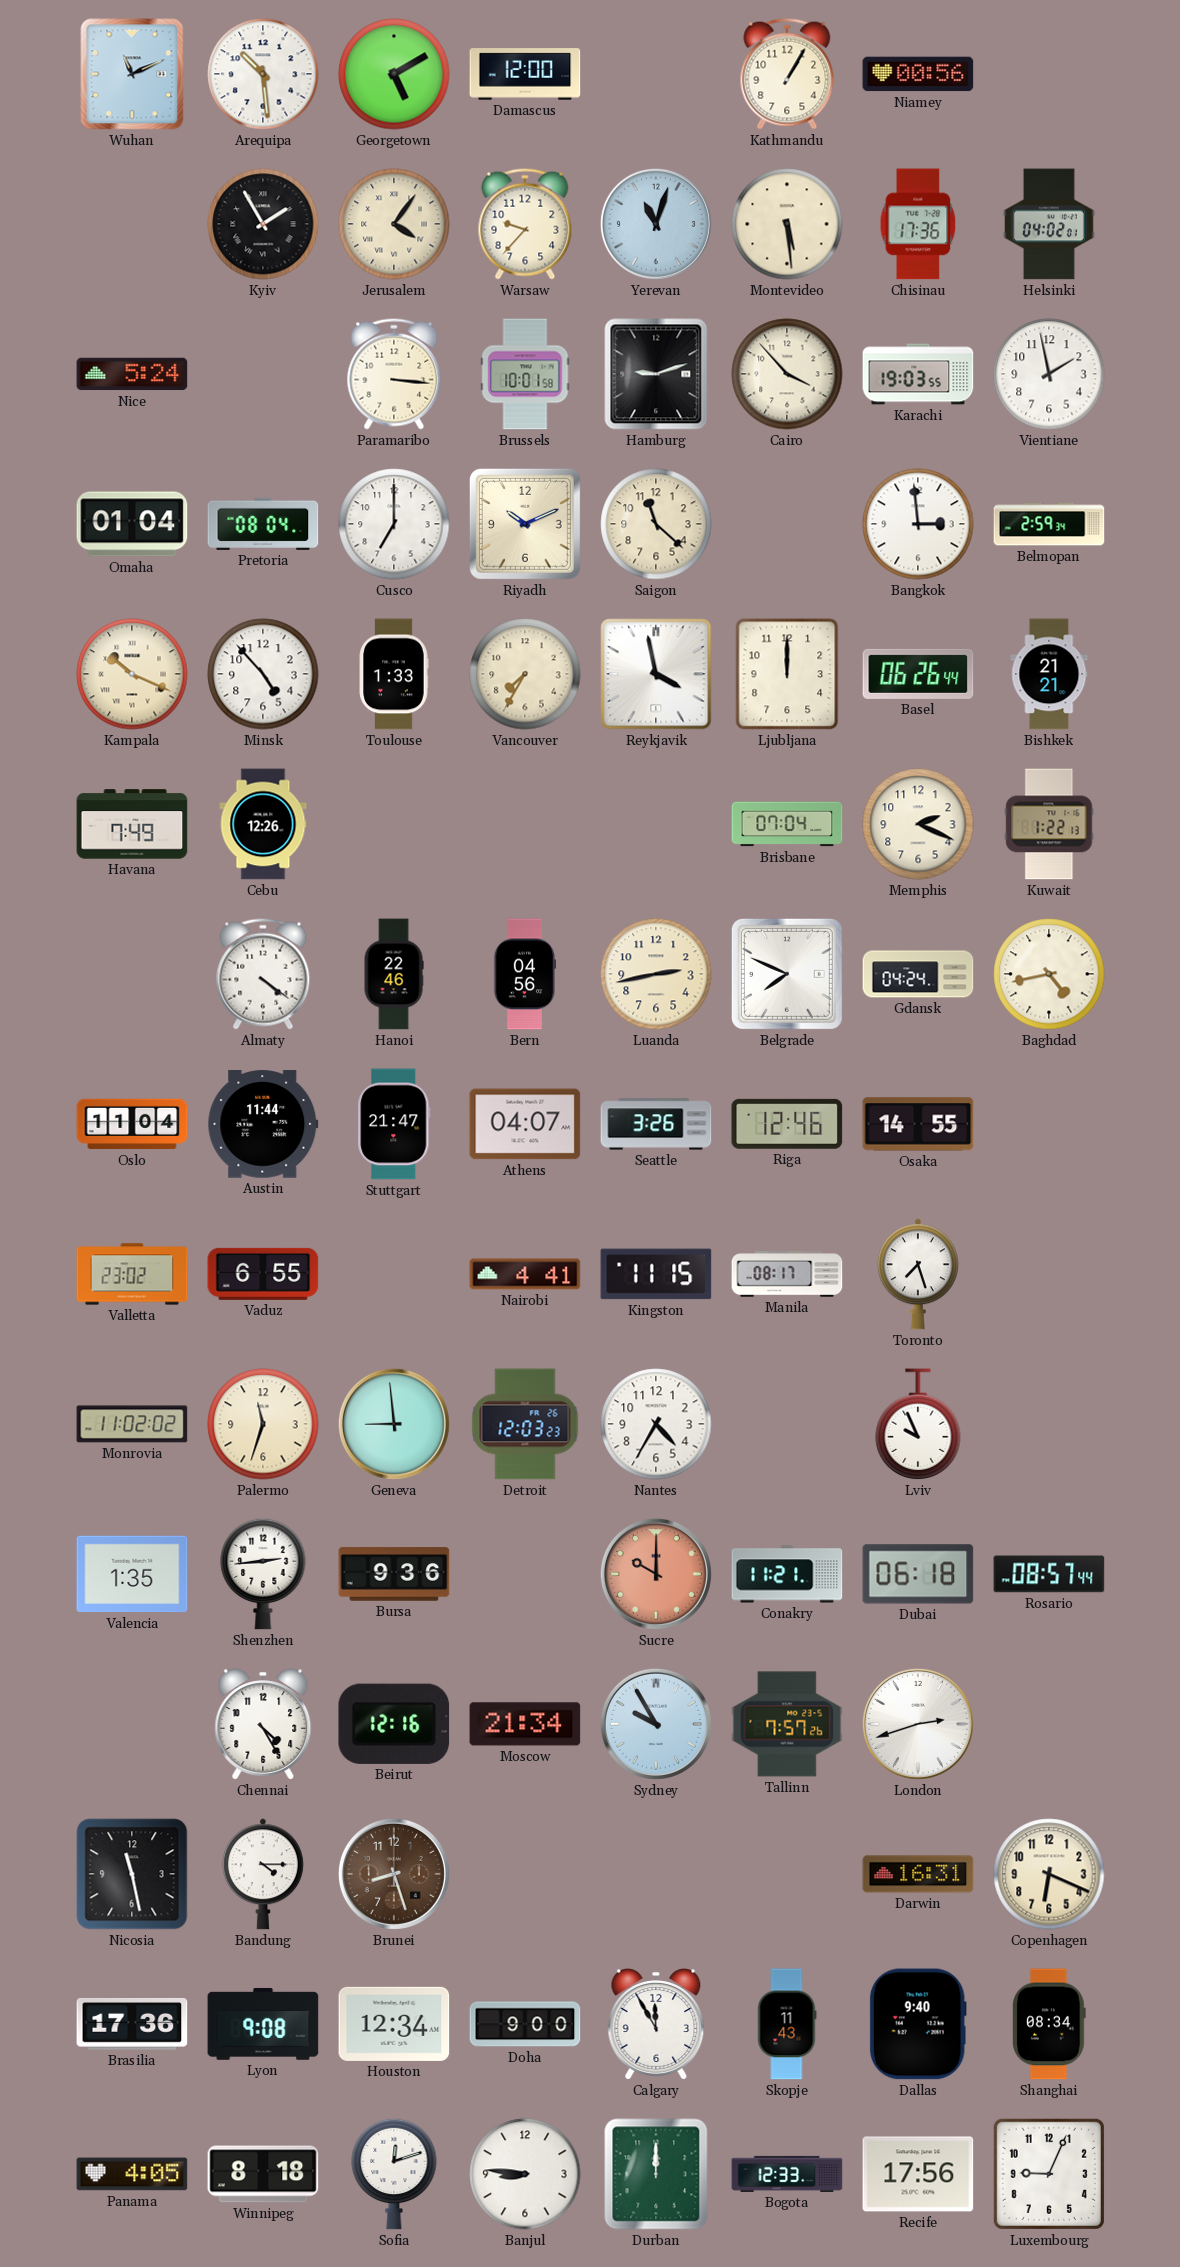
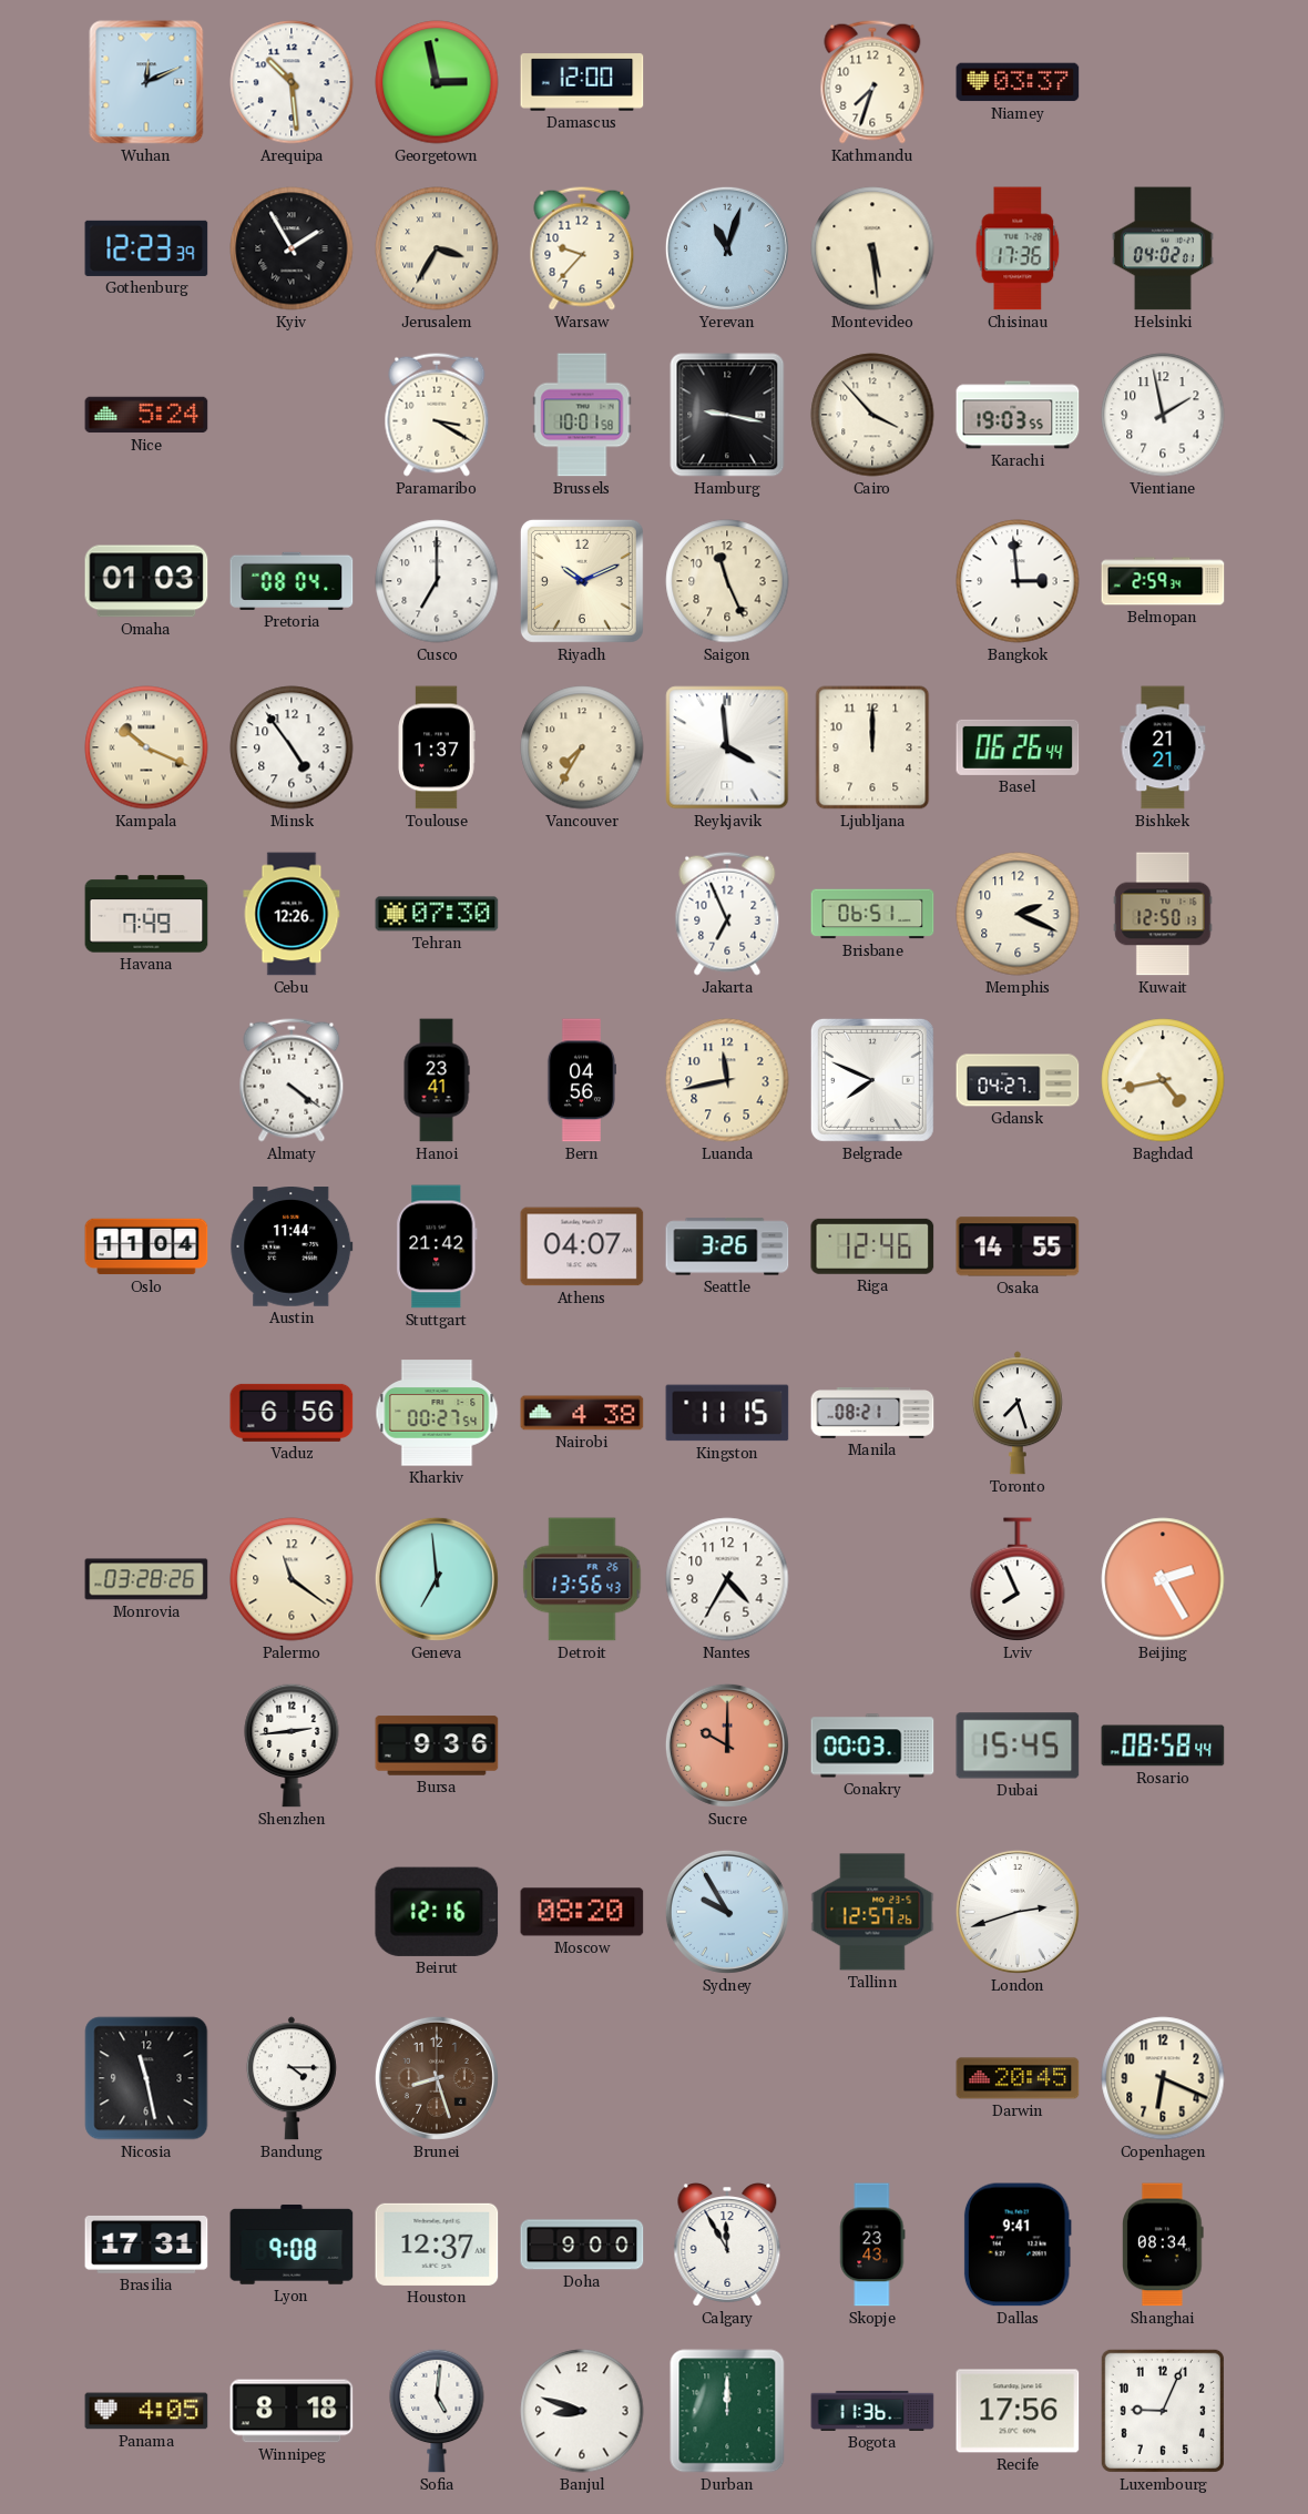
Wuhan: 11:11 -> 12:11 (146, 82)
Georgetown: 5:10 -> 2:58 (437, 82)
Kathmandu: 1:05 -> 7:33 (872, 82)
Niamey: 00:56 -> 03:37 (1018, 82)
Gothenburg: none -> 12:23 (146, 248)
Jerusalem: 4:06 -> 3:35 (437, 248)
Paramaribo: 3:16 -> 3:20 (437, 415)
Hamburg: 9:12 -> 9:17 (727, 415)
Omaha: 01:04 -> 01:03 (146, 581)
Saigon: 11:22 -> 11:26 (727, 581)
Minsk: 4:53 -> 4:54 (292, 747)
Toulouse: 1:33 -> 1:37 (437, 747)
Reykjavik: 3:58 -> 3:59 (727, 747)
Tehran: none -> 07:30 (437, 914)
Jakarta: none -> 6:56 (727, 914)
Brisbane: 07:04 -> 06:51 (872, 914)
Kuwait: 1:22 -> 12:50 (1163, 914)
Hanoi: 22:46 -> 23:41 (437, 1080)
Luanda: 2:43 -> 11:43 (727, 1080)
Gdansk: 04:24 -> 04:27 (1018, 1080)
Stuttgart: 21:47 -> 21:42 (437, 1246)
Valletta: 23:02 -> none (132, 1274)
Vaduz: 6:55 -> 6:56 (292, 1413)
Kharkiv: none -> 00:27 (437, 1413)
Nairobi: 4:41 -> 4:38 (582, 1413)
Manila: 08:17 -> 08:21 (872, 1413)
Monrovia: 11:02 -> 03:28 (146, 1579)
Palermo: 11:33 -> 11:21 (292, 1579)
Geneva: 8:59 -> 6:59 (437, 1579)
Detroit: 12:03 -> 13:56 (582, 1579)
Lviv: 9:56 -> 7:56 (1018, 1580)
Beijing: none -> 2:25 (1163, 1579)
Valencia: 1:35 -> none (132, 1574)
Conakry: 11:21 -> 00:03 (872, 1745)
Dubai: 06:18 -> 15:45 (1018, 1745)
Rosario: 08:57 -> 08:58 (1163, 1745)
Chennai: 4:25 -> none (263, 1724)
Moscow: 21:34 -> 08:20 (582, 1912)
Tallinn: 7:57 -> 12:57 (872, 1912)
Darwin: 16:31 -> 20:45 (1018, 2078)
Brasilia: 17:36 -> 17:31 (146, 2245)
Houston: 12:34 -> 12:37 (437, 2245)
Skopje: 11:43 -> 23:43 (872, 2245)
Dallas: 9:40 -> 9:41 (1018, 2245)
Sofia: 12:12 -> 5:01 (437, 2411)
Banjul: 8:46 -> 8:48 (582, 2411)
Bogota: 12:33 -> 11:36 (872, 2411)
